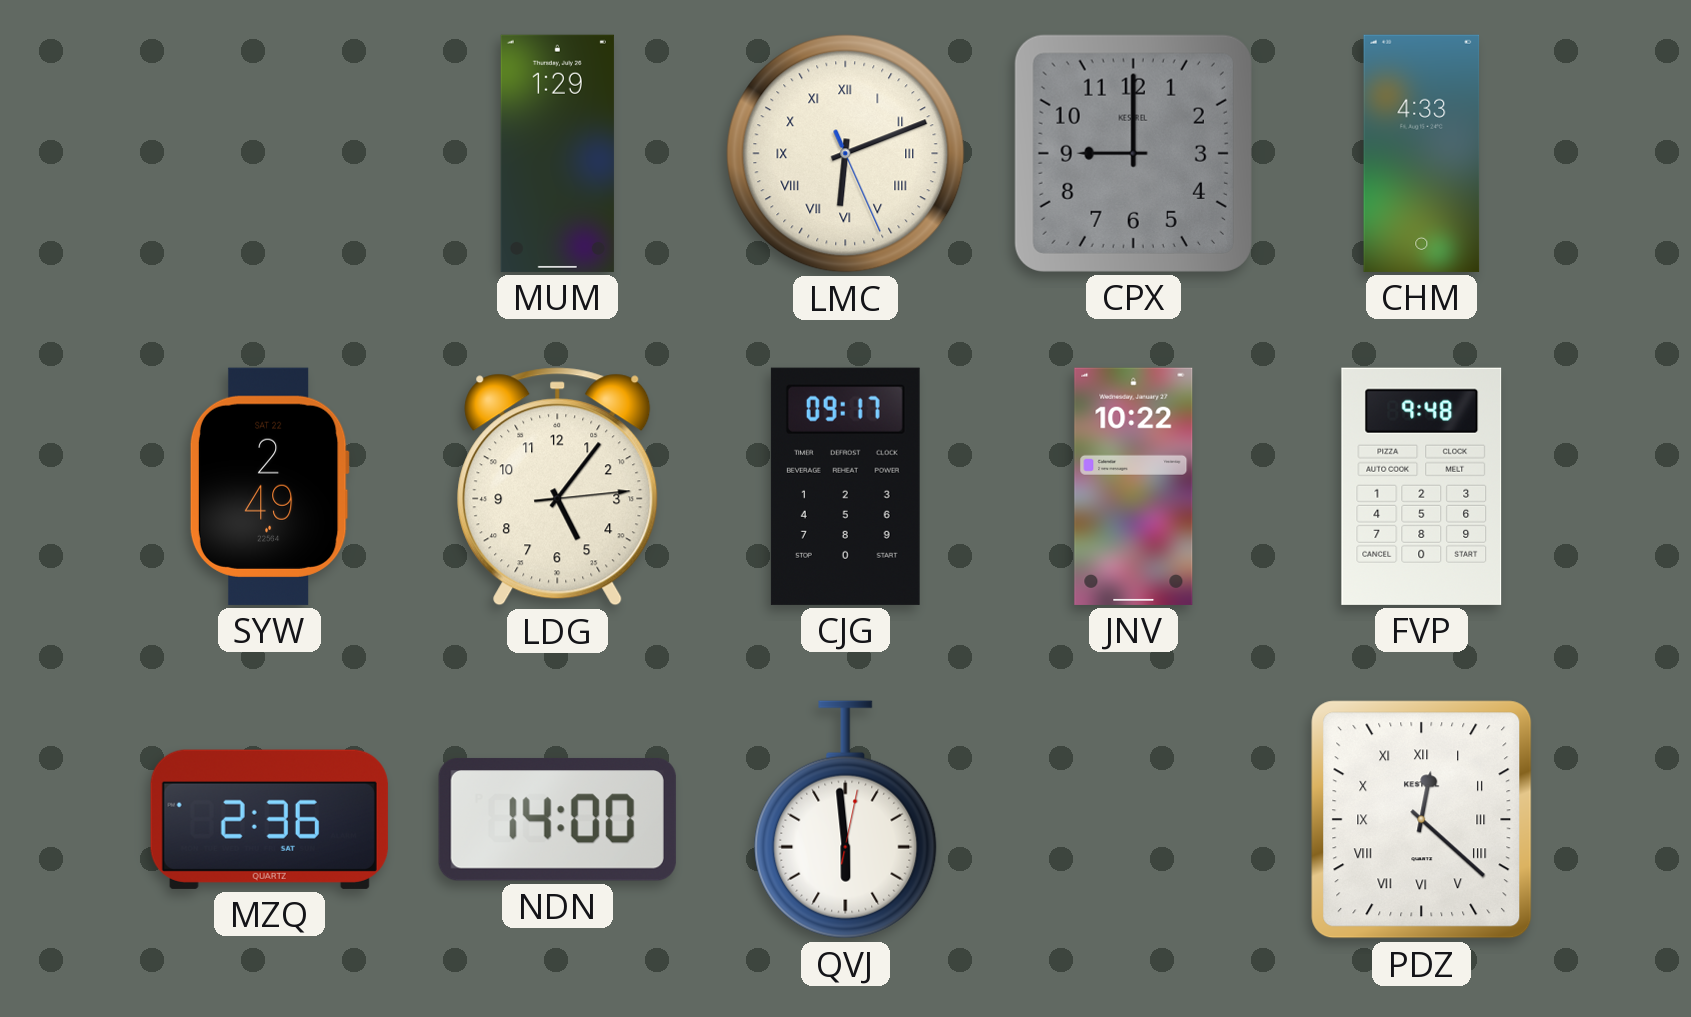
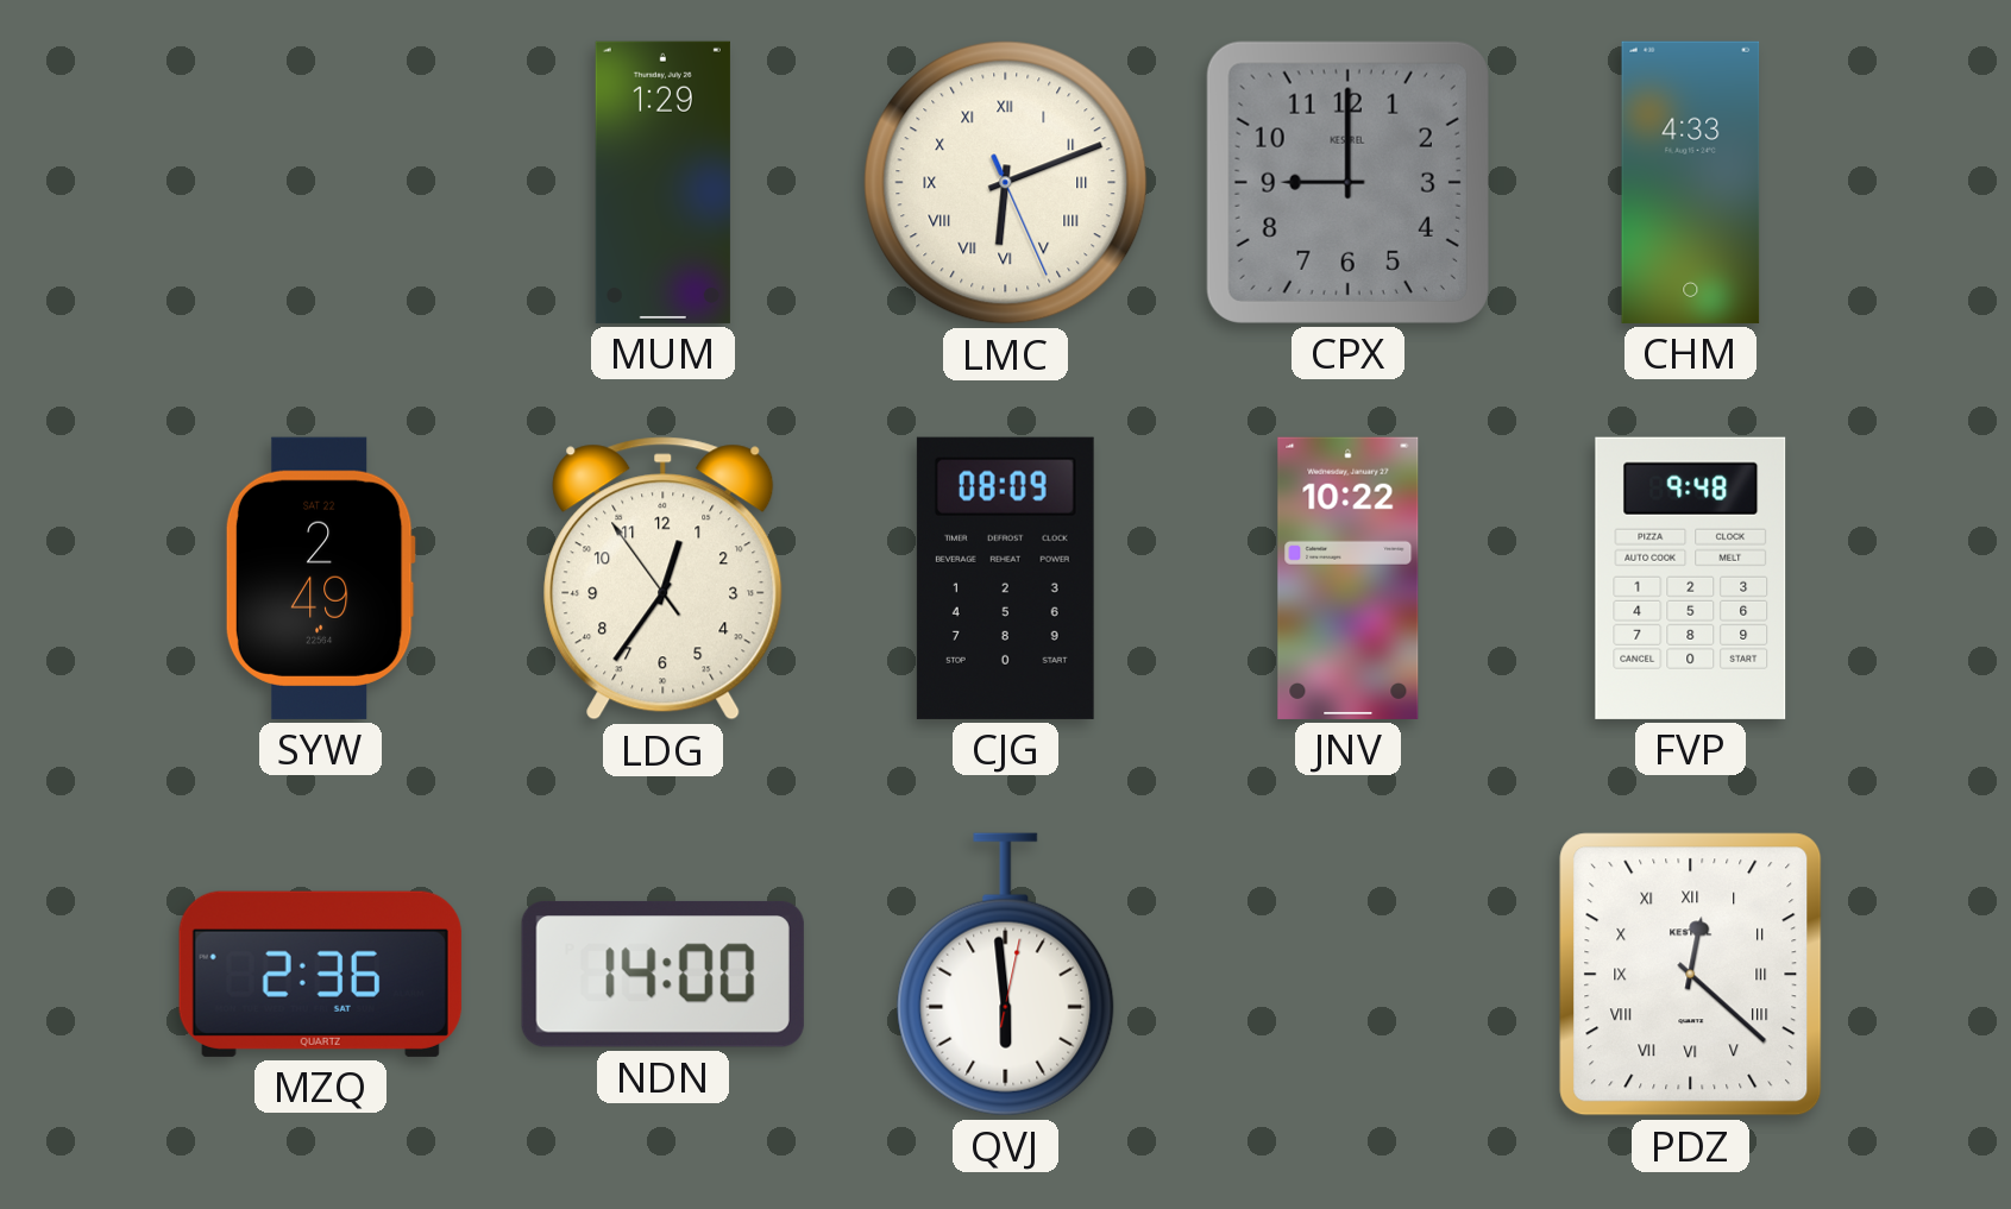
LDG: 5:06 -> 12:35 (664, 579)
CJG: 09:17 -> 08:09 (1005, 578)
